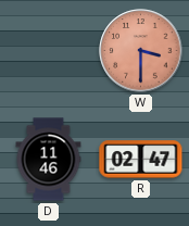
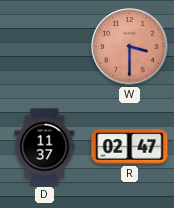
D: 11:46 -> 11:37 (45, 147)
